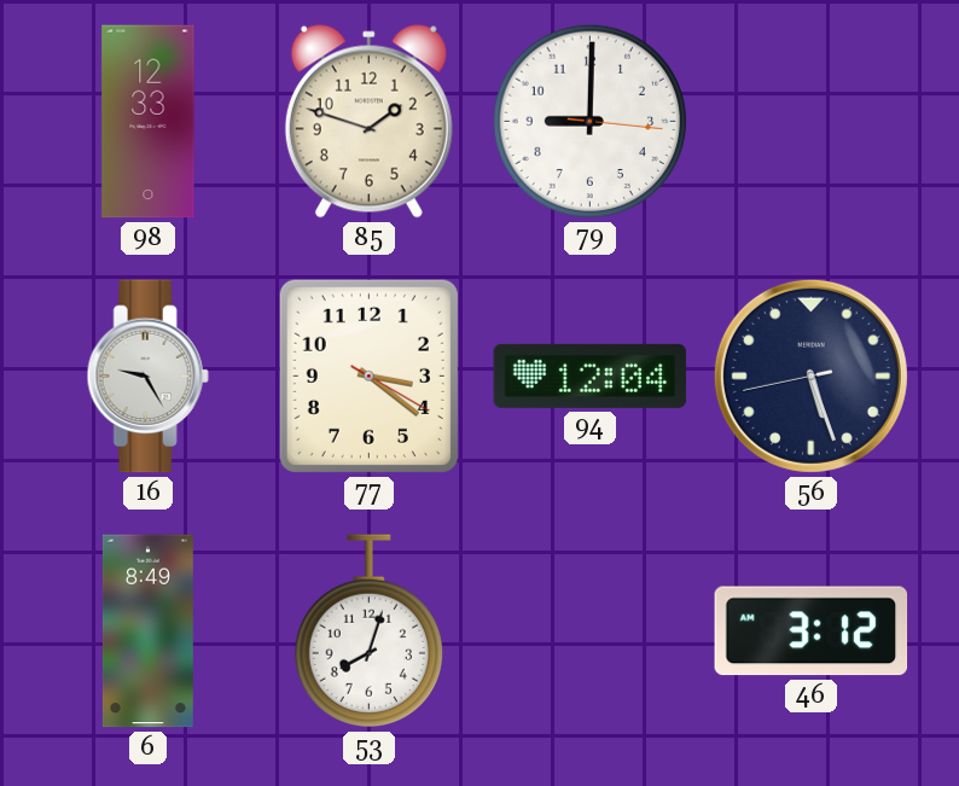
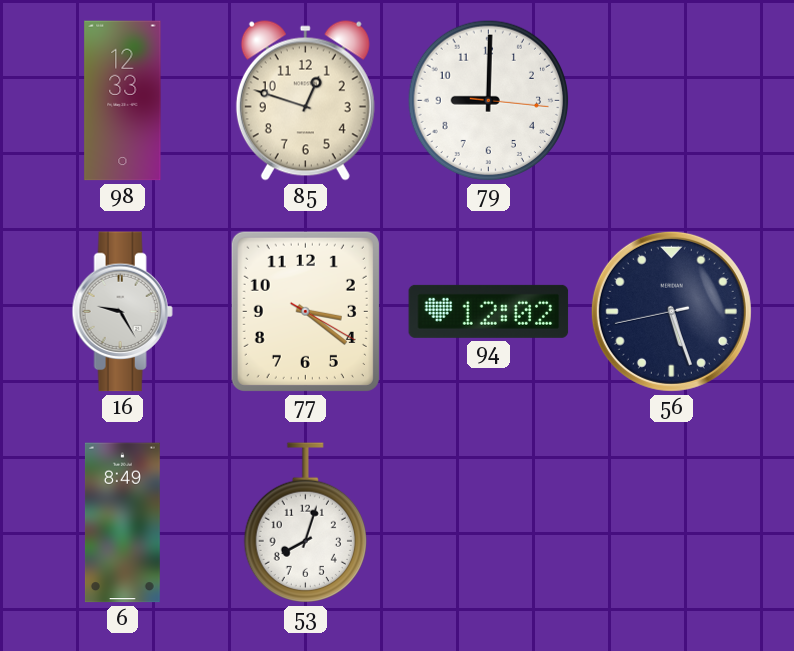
85: 1:48 -> 12:48 (305, 101)
94: 12:04 -> 12:02 (489, 311)
46: 3:12 -> none (812, 631)
